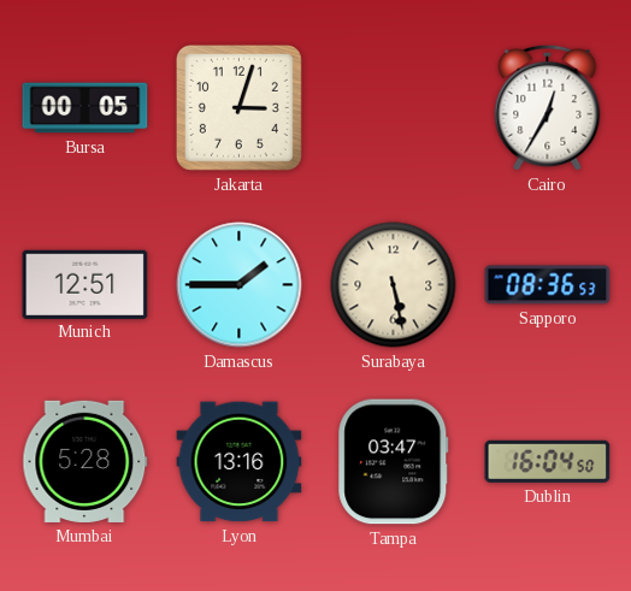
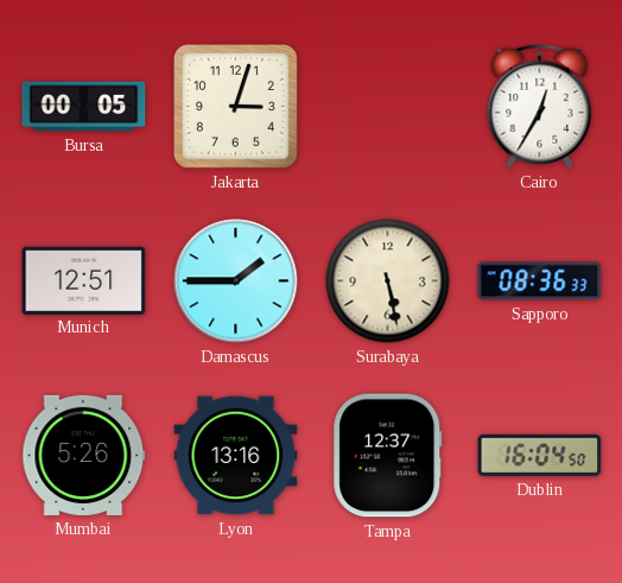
Sapporo: 08:36:53 -> 08:36:33 (540, 281)
Mumbai: 5:28 -> 5:26 (84, 455)
Tampa: 03:47 -> 12:37 (388, 456)
